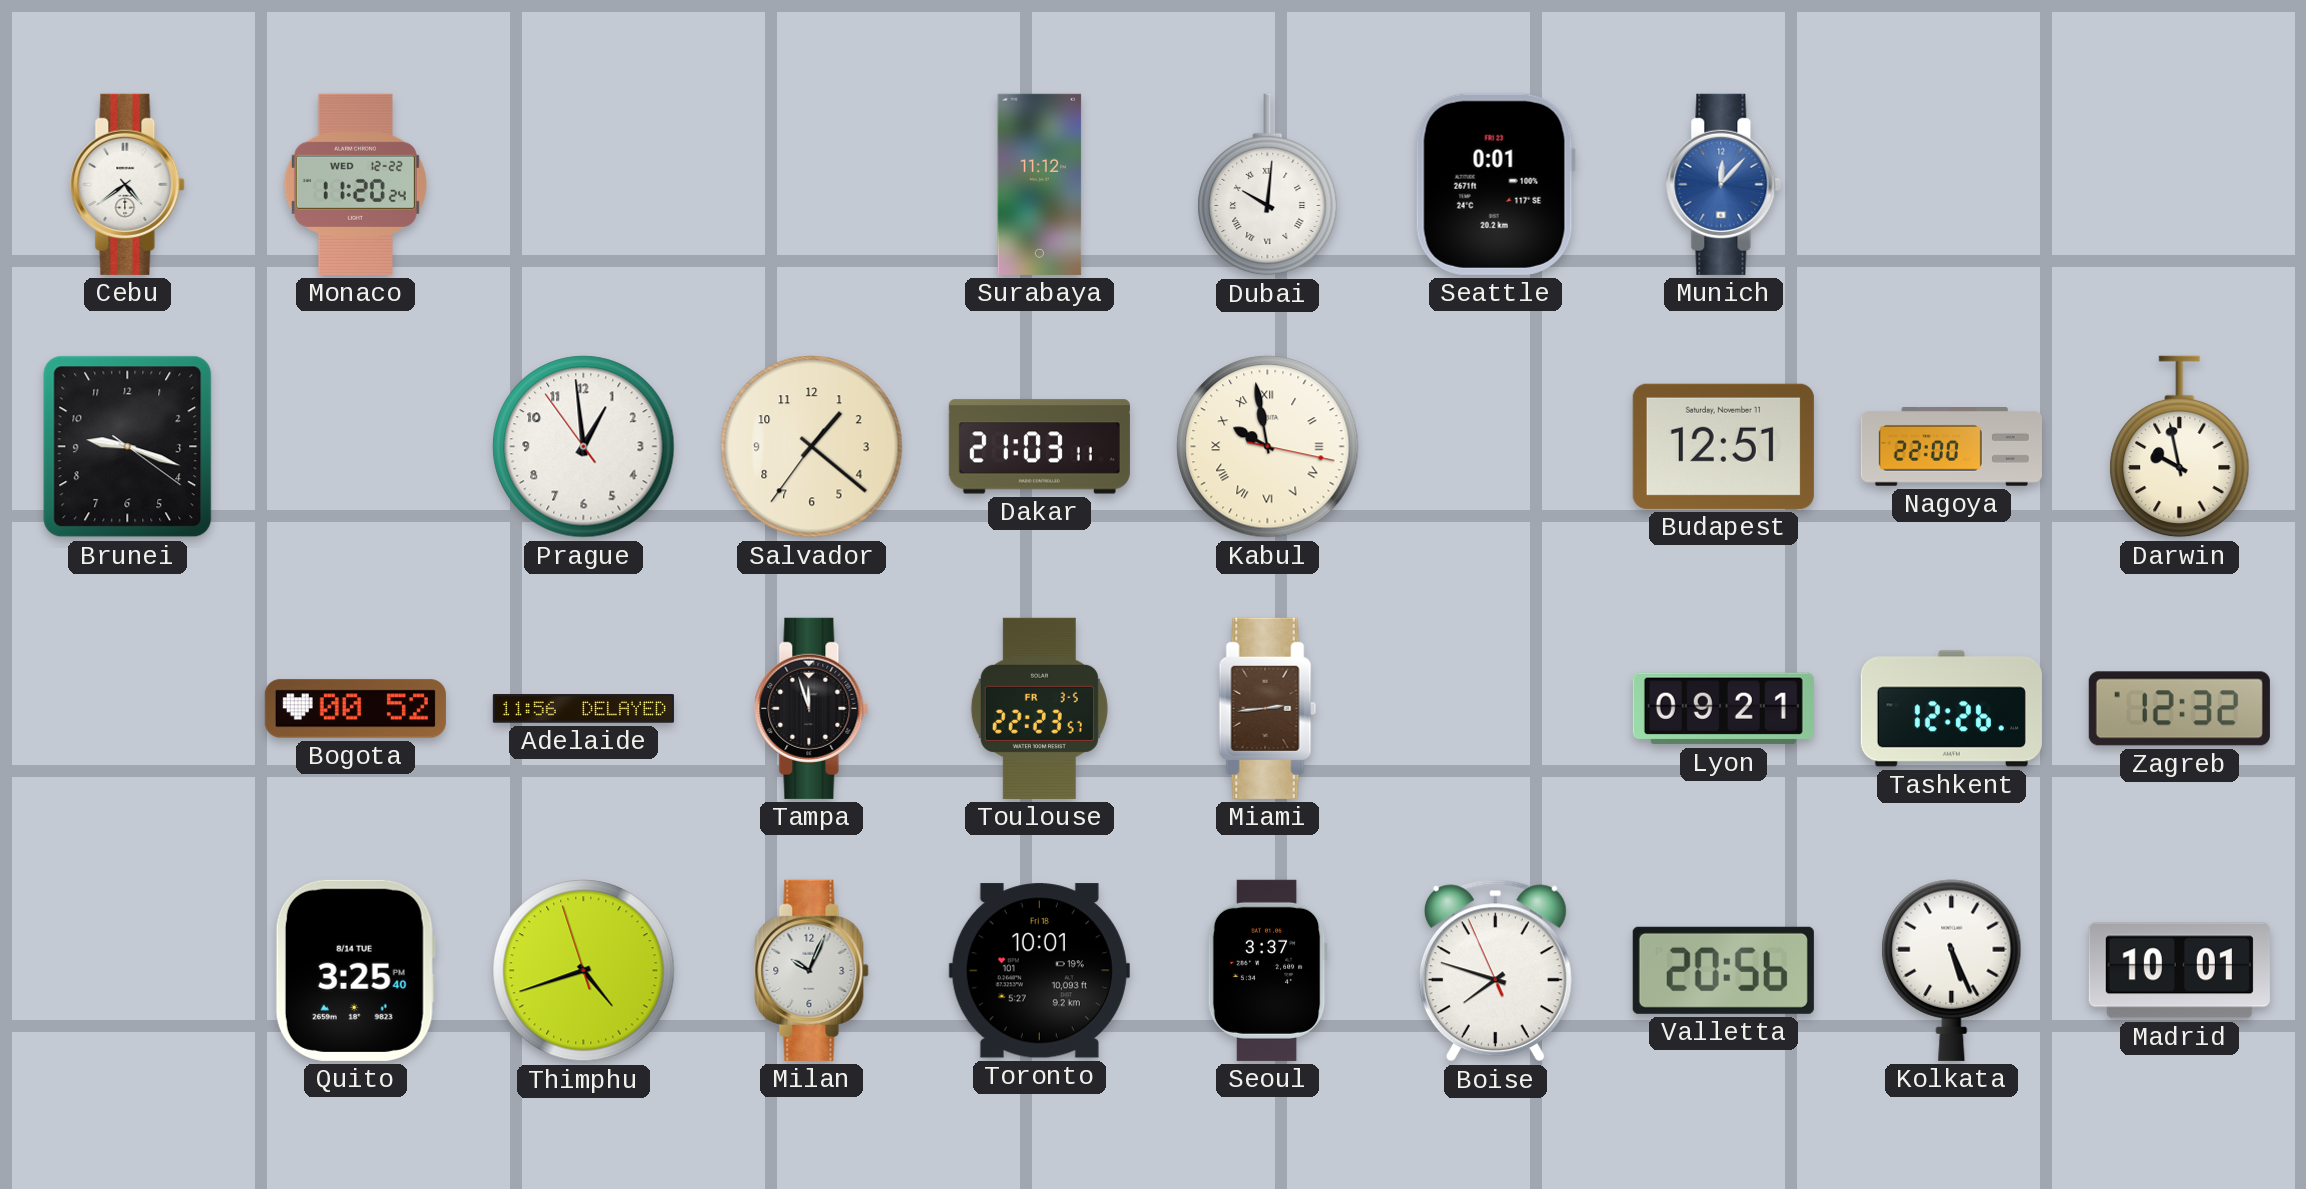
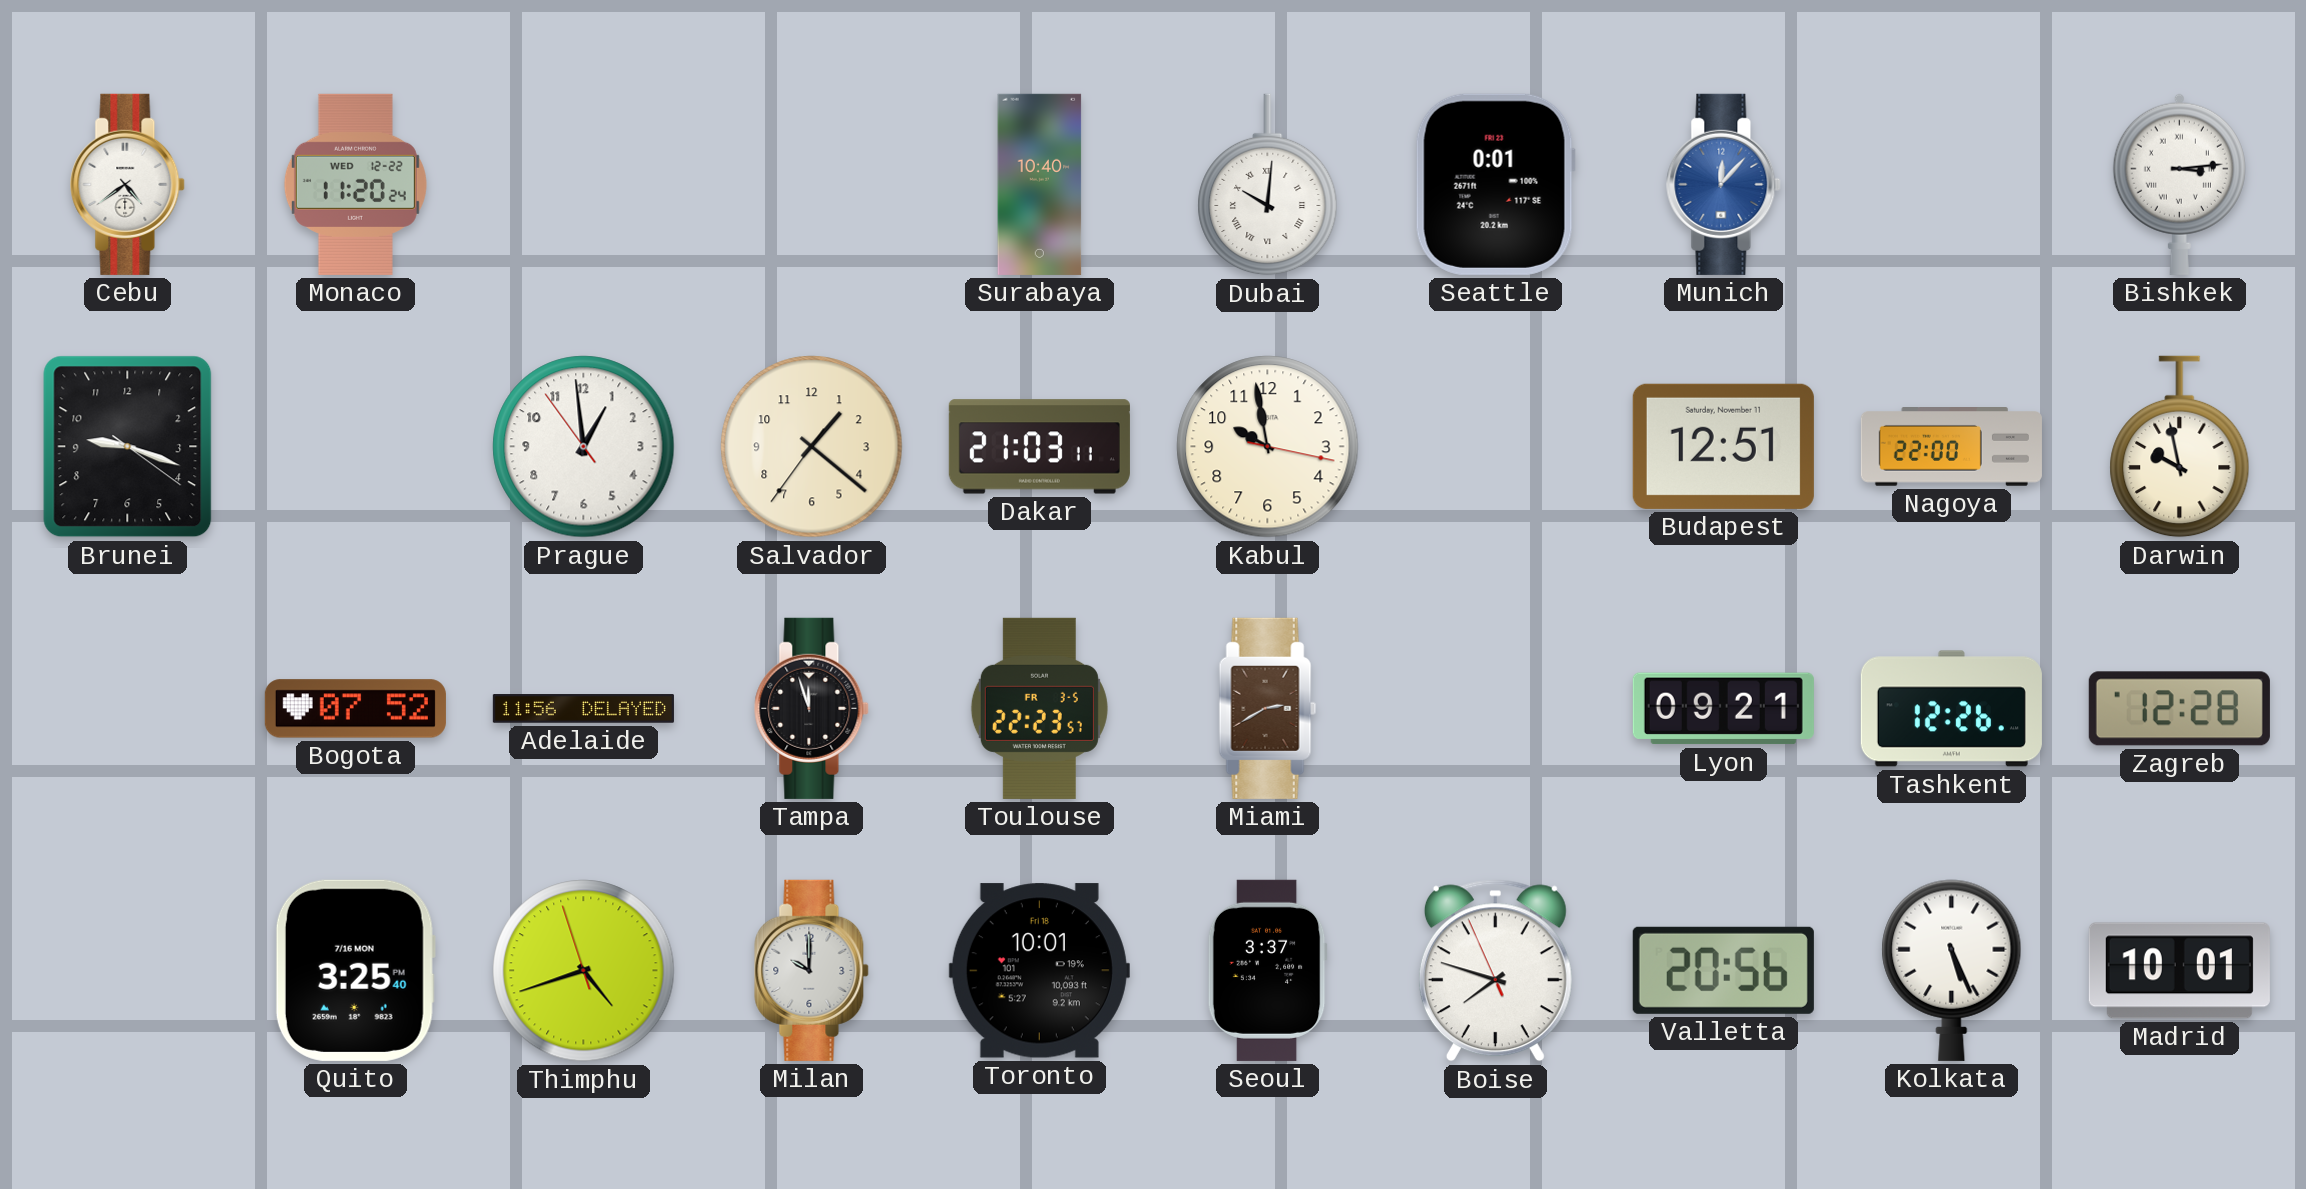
Surabaya: 11:12 -> 10:40 (1040, 184)
Bishkek: none -> 3:14 (2179, 184)
Kabul numerals: Roman -> Arabic (1268, 447)
Bogota: 00:52 -> 07:52 (355, 709)
Miami: 2:44 -> 2:40 (1268, 708)
Zagreb: 12:32 -> 12:28 (2179, 709)
Quito date: 8/14 TUE -> 7/16 MON (355, 970)
Milan: 10:04 -> 10:00 (812, 970)
